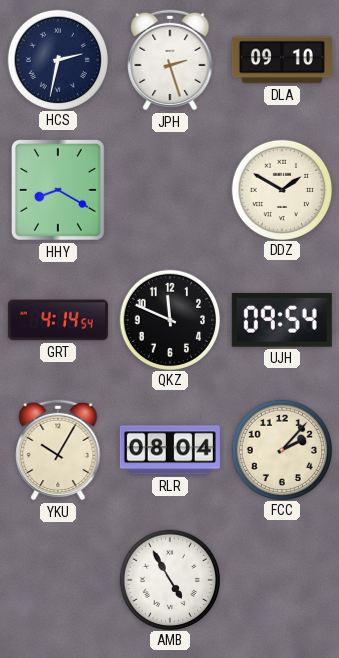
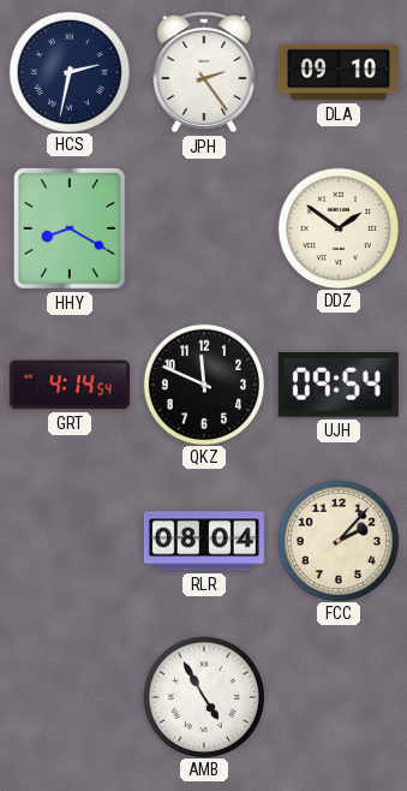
JPH: 2:27 -> 2:24 (204, 72)
DDZ: 1:50 -> 1:51 (337, 227)
YKU: 10:05 -> none (58, 450)
